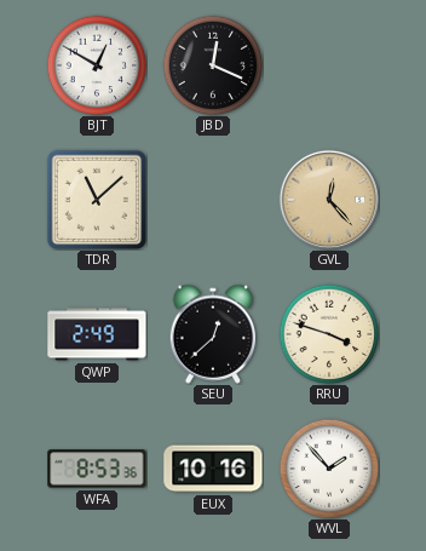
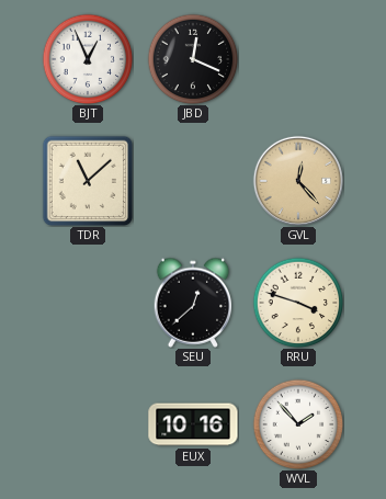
BJT: 12:50 -> 12:56 (88, 59)
QWP: 2:49 -> none (97, 334)
WFA: 8:53 -> none (97, 469)
